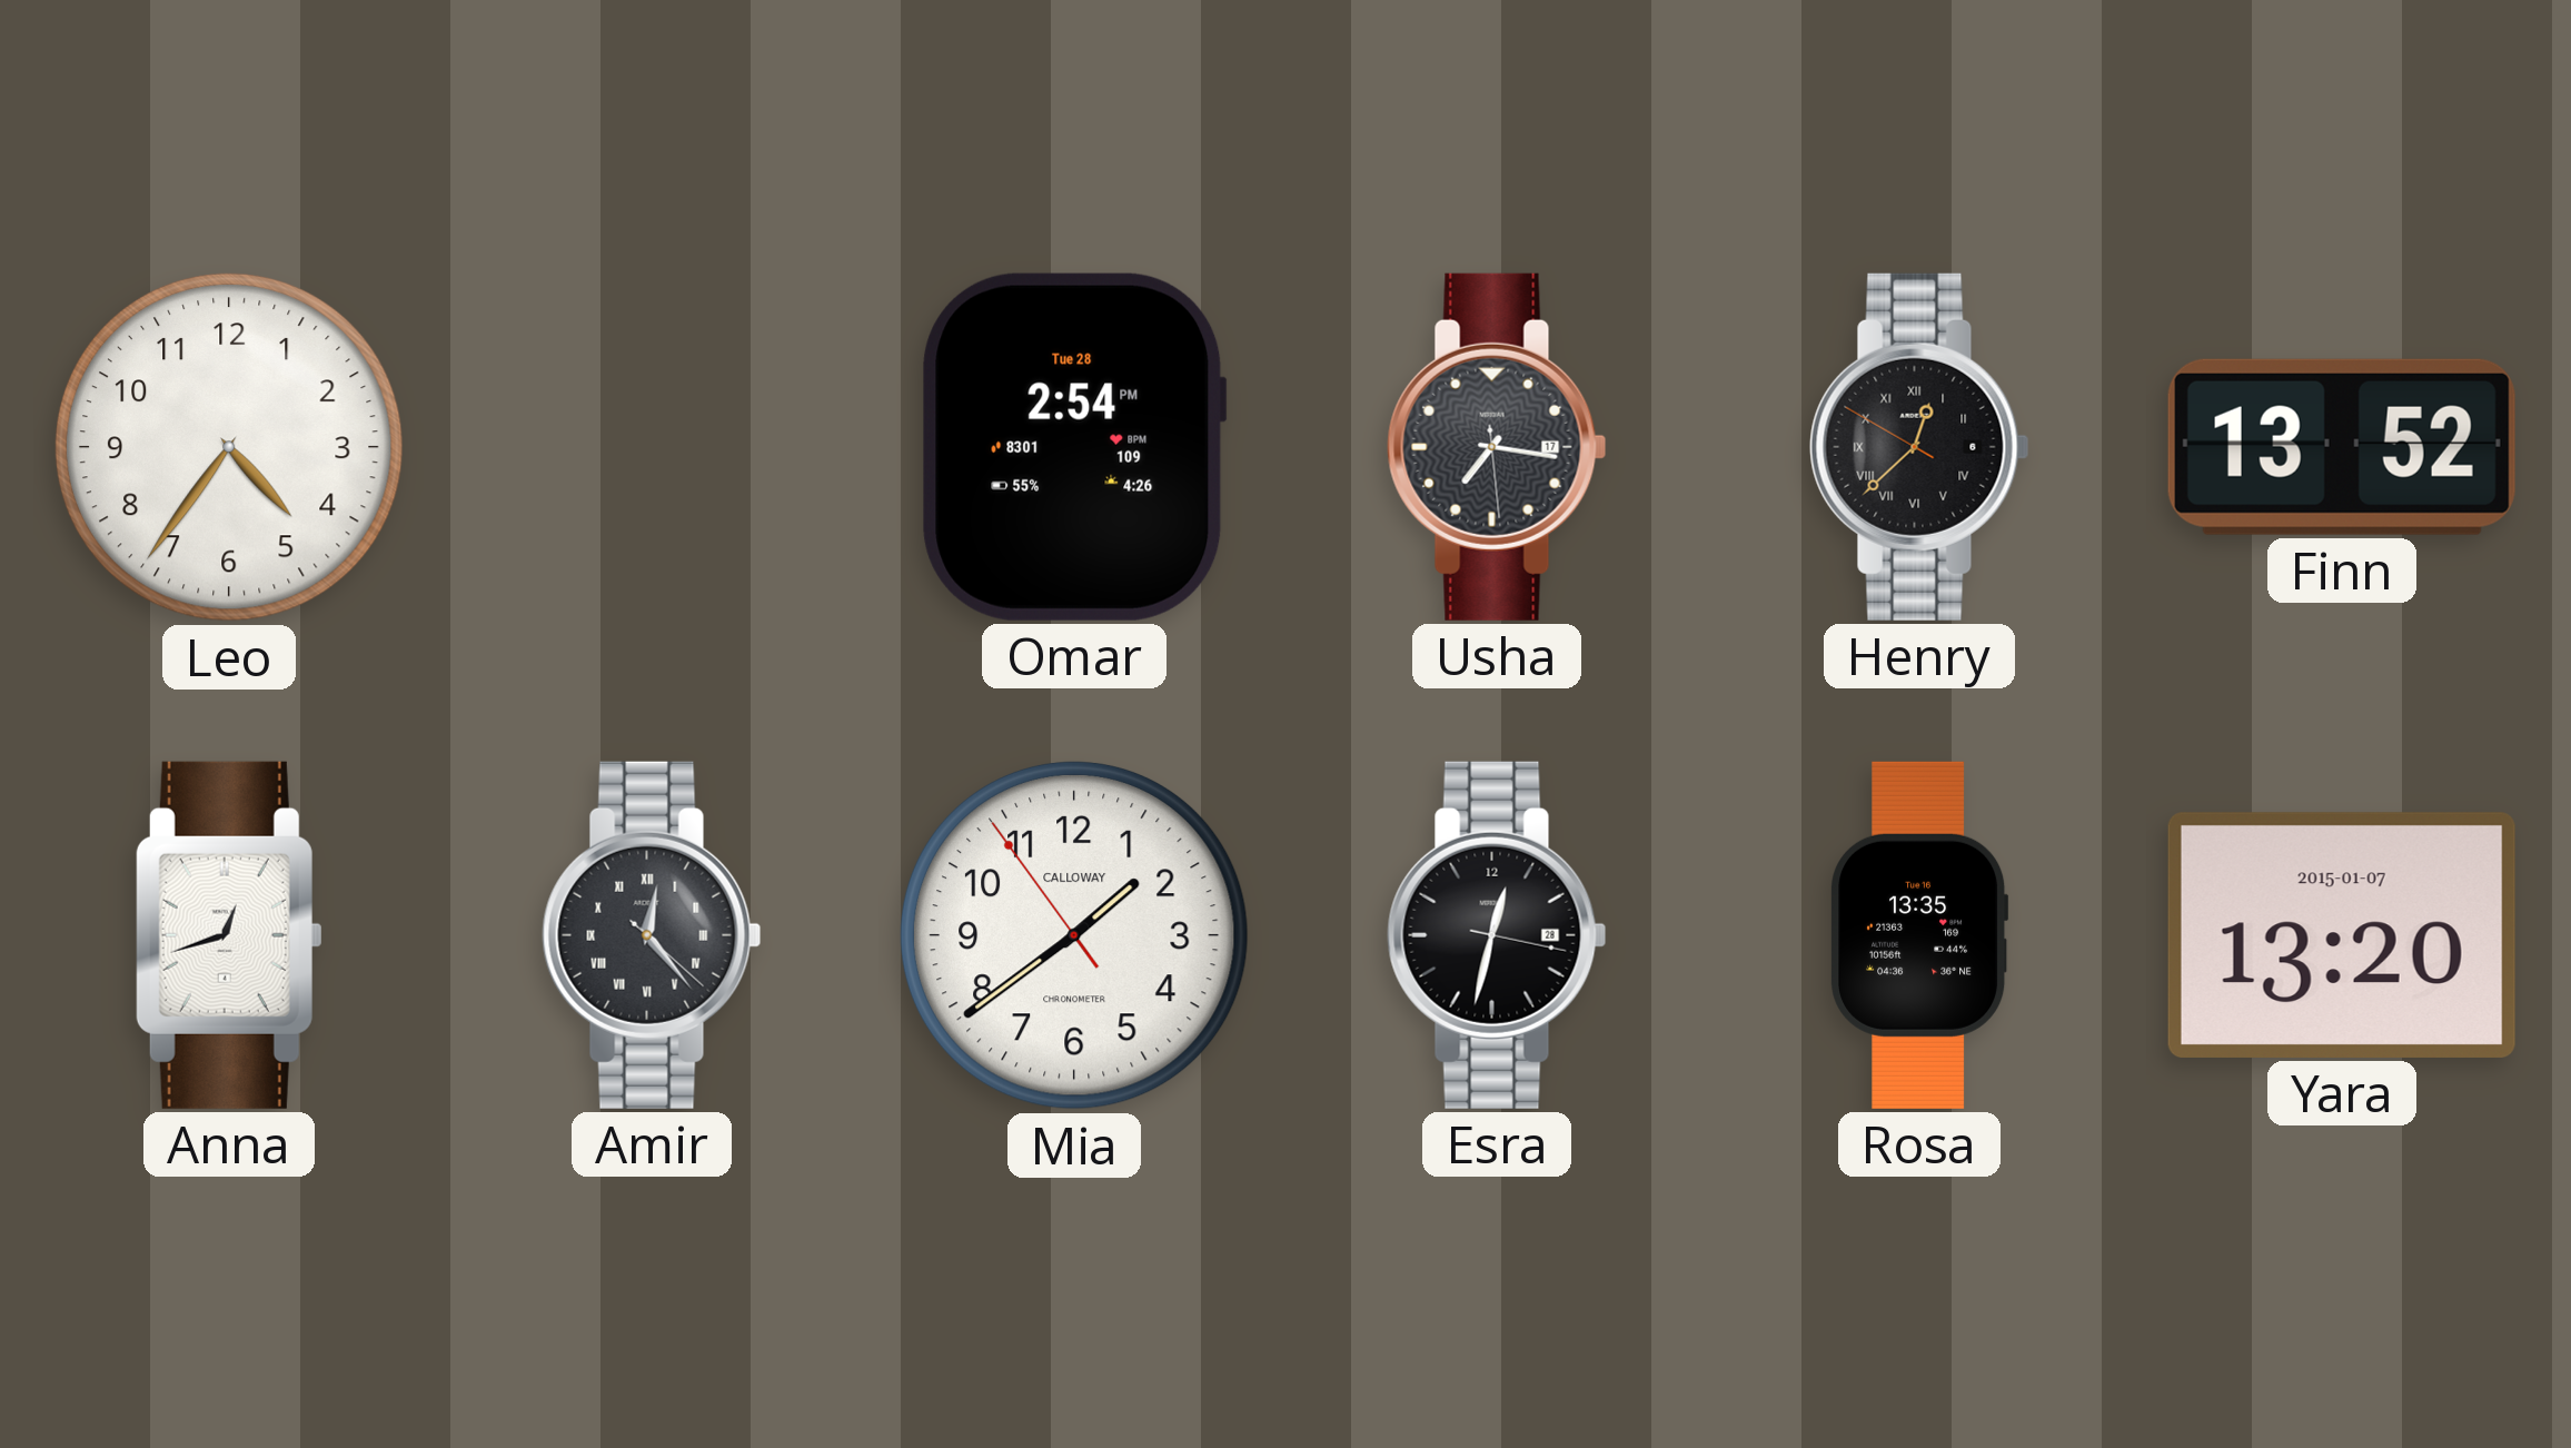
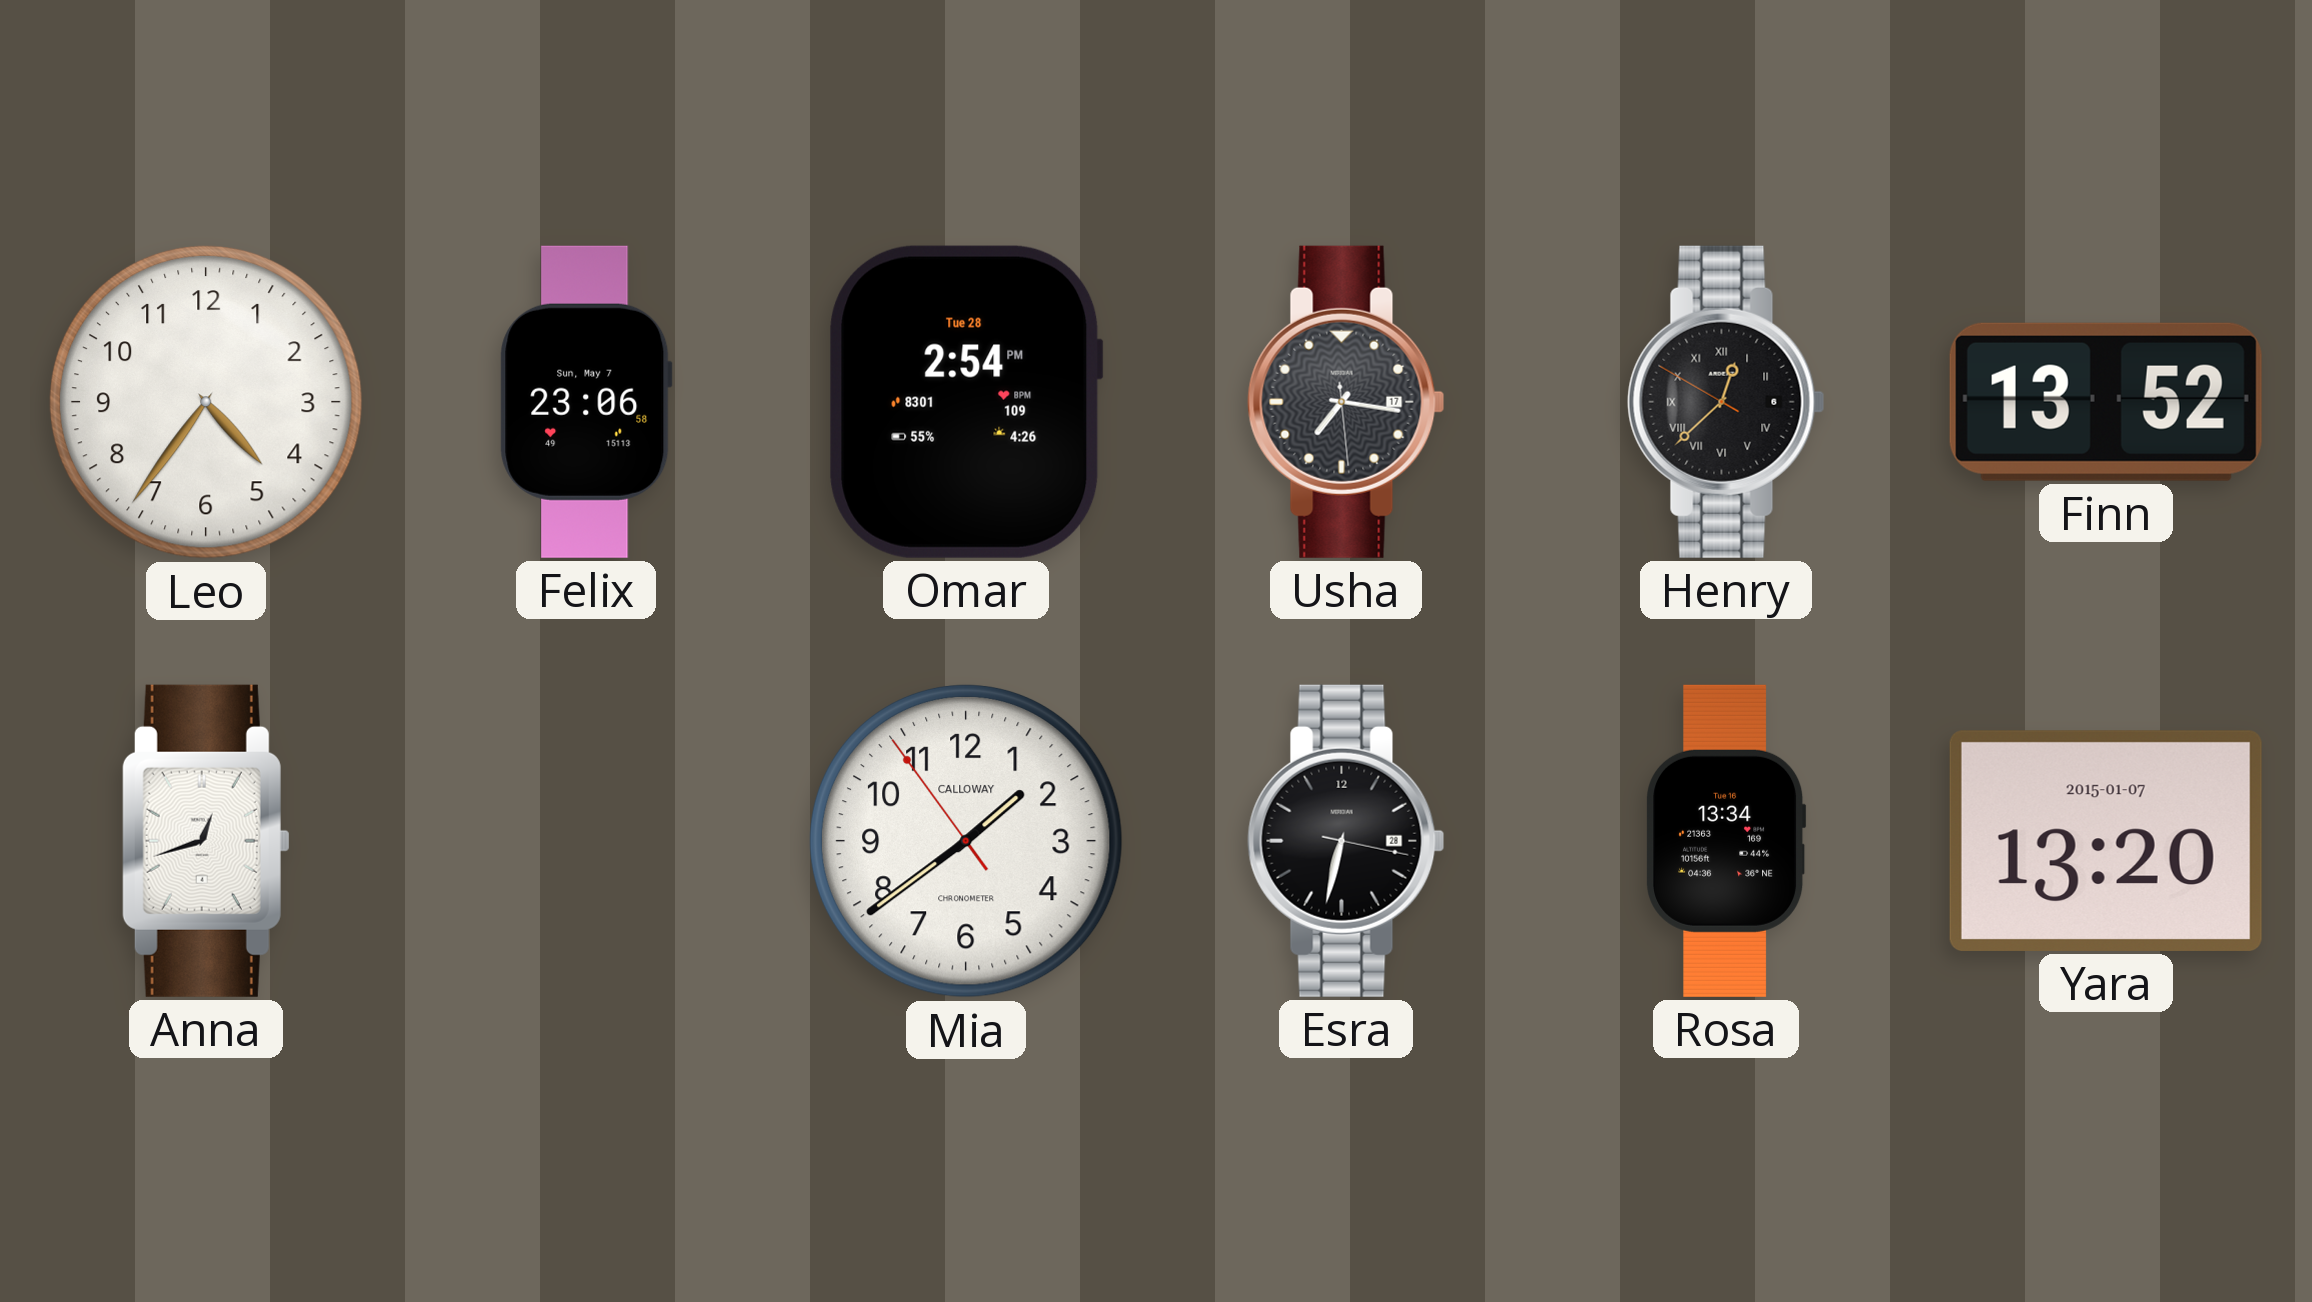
Felix: none -> 23:06 (586, 402)
Amir: 12:23 -> none (652, 935)
Esra: 12:32 -> 6:32 (1346, 841)
Rosa: 13:35 -> 13:34 (1726, 841)
